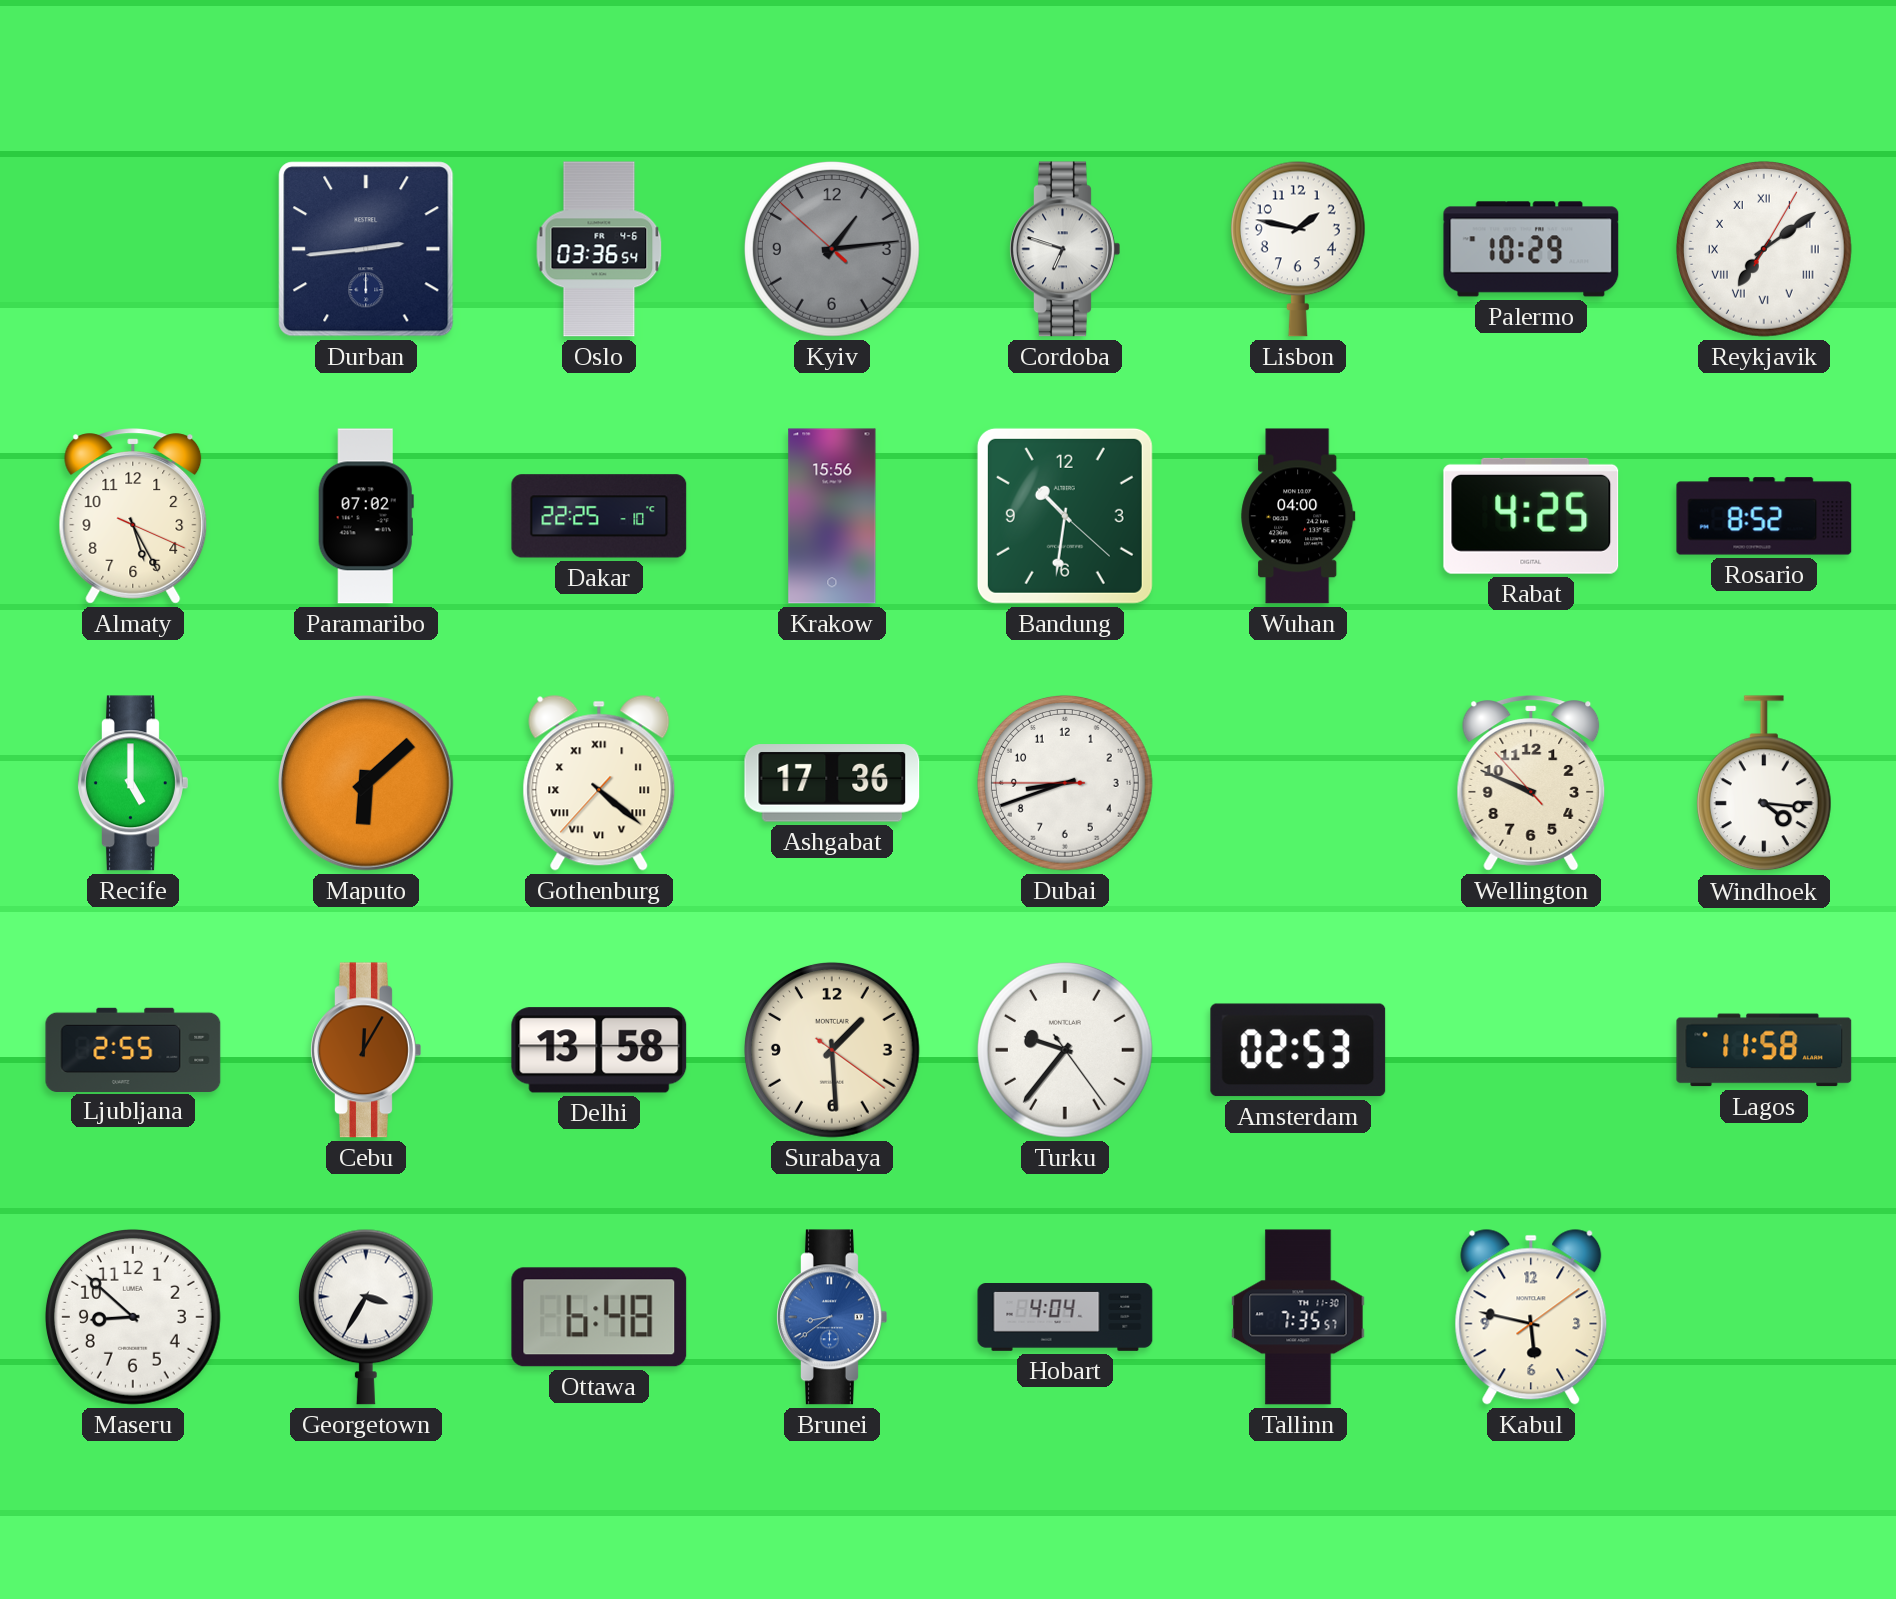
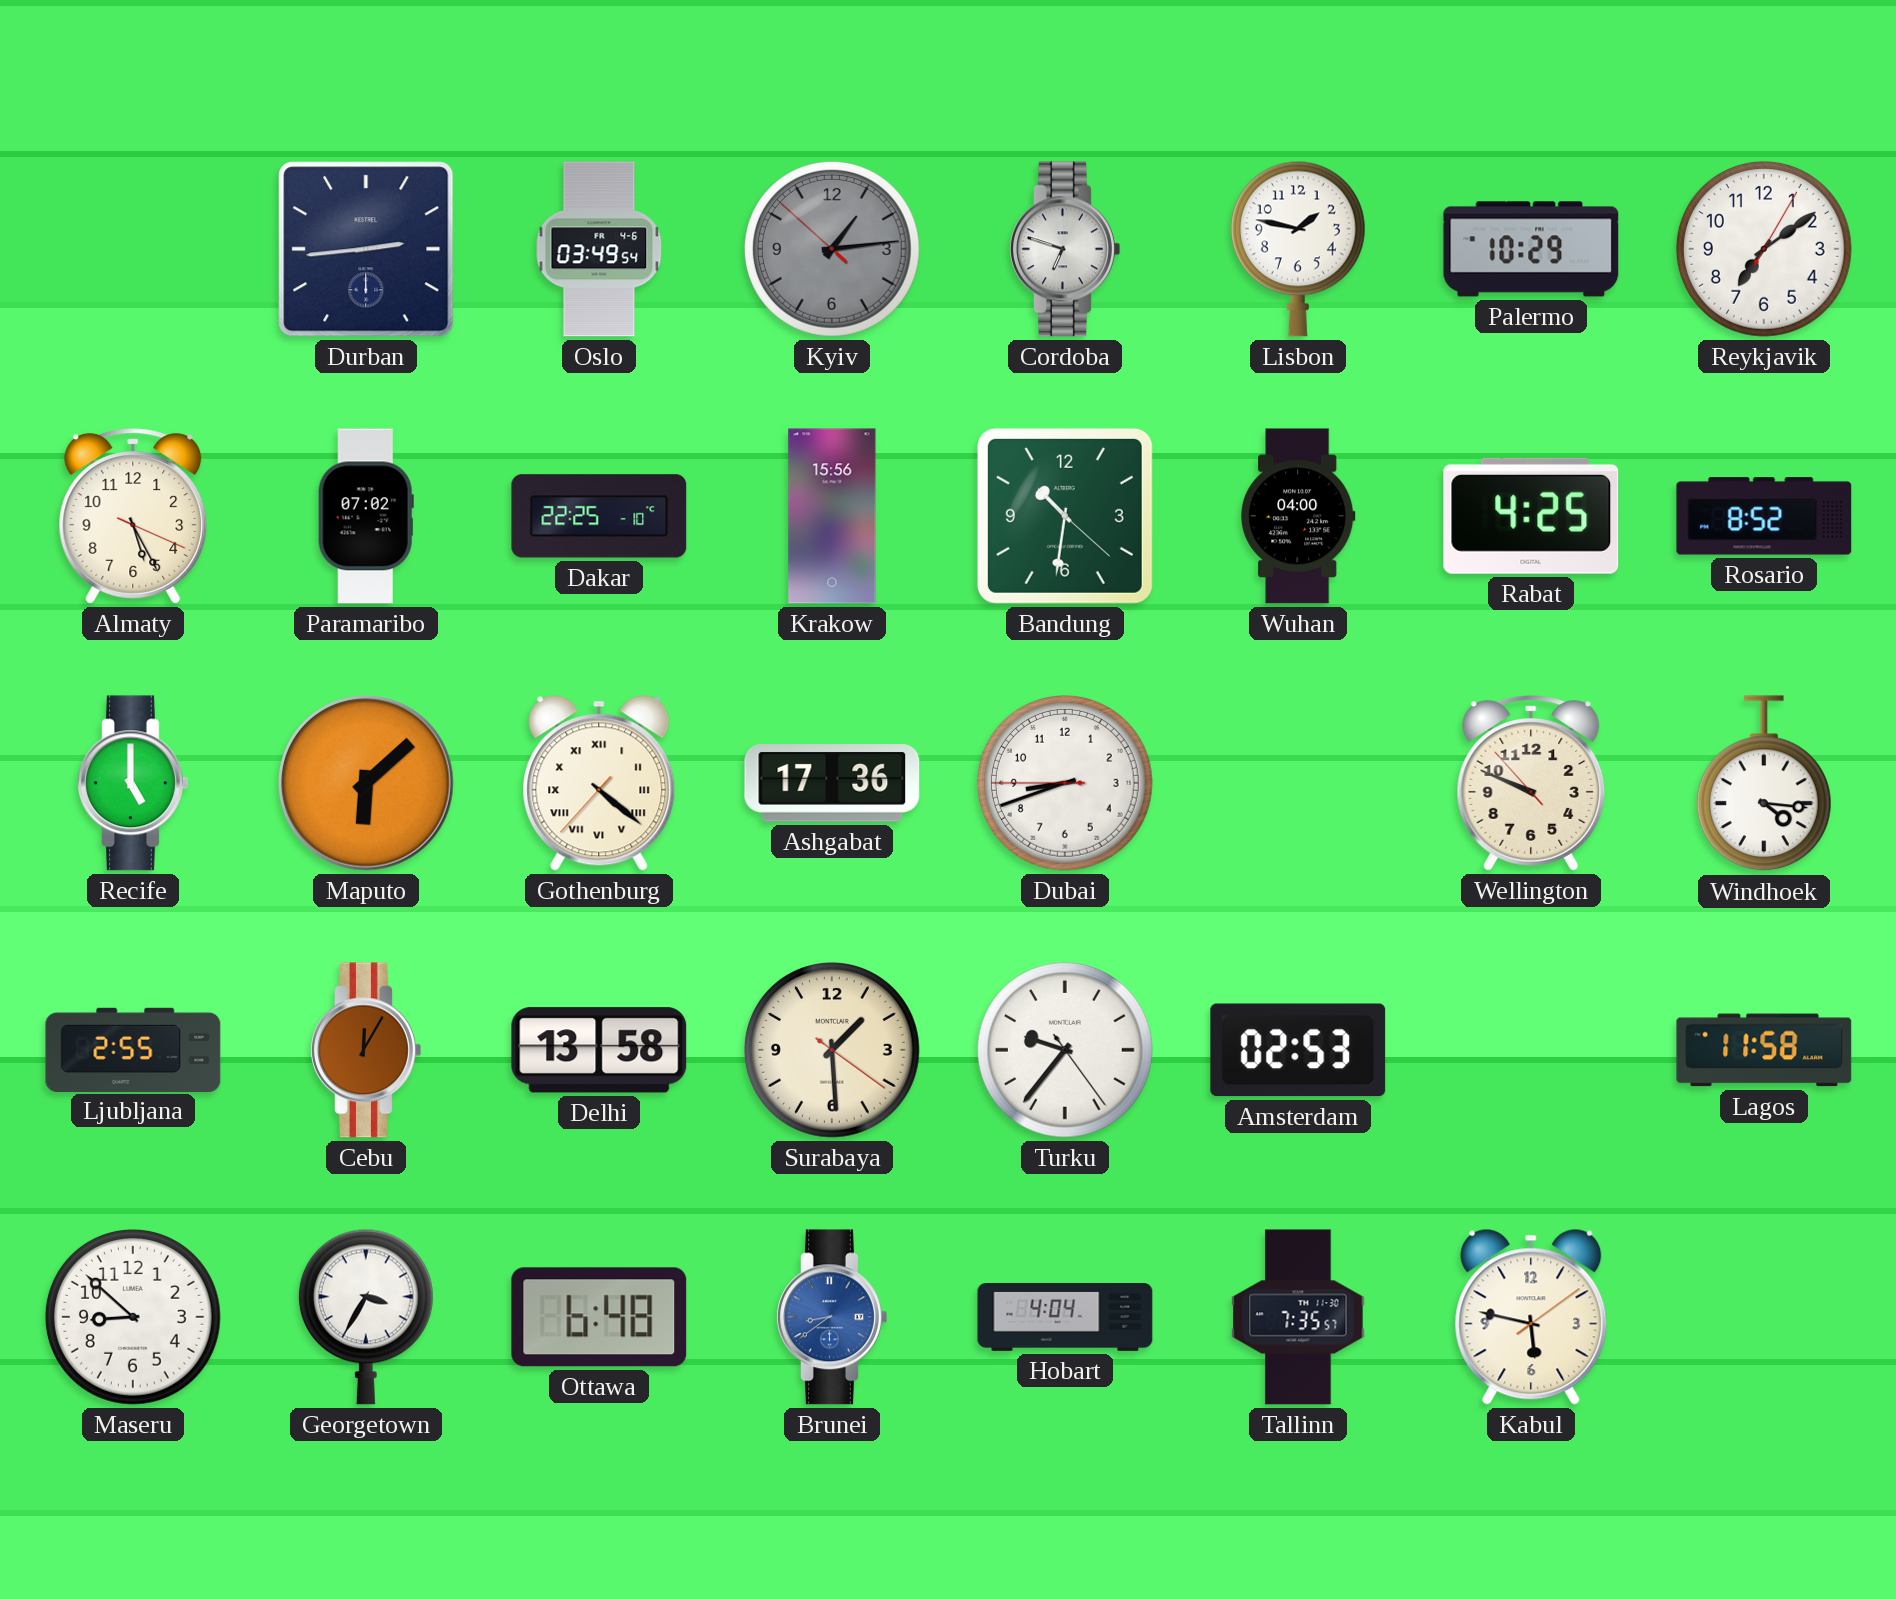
Oslo: 03:36 -> 03:49 (599, 249)
Reykjavik numerals: Roman -> Arabic (1764, 249)
